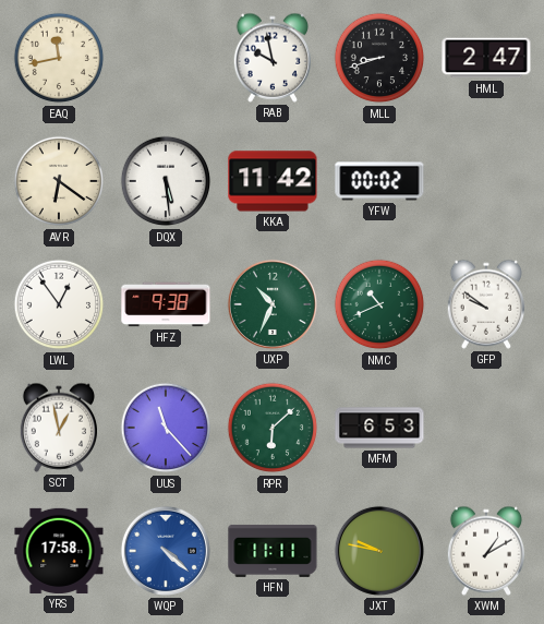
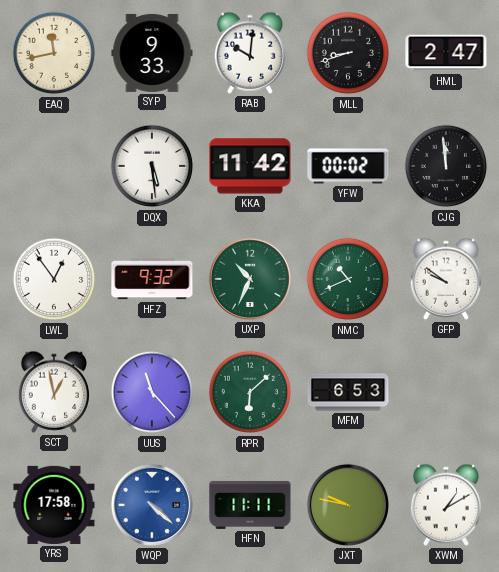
SYP: none -> 9:33 (152, 53)
RAB: 9:58 -> 10:01 (249, 53)
AVR: 6:21 -> none (59, 181)
CJG: none -> 11:59 (446, 166)
HFZ: 9:38 -> 9:32 (152, 279)
